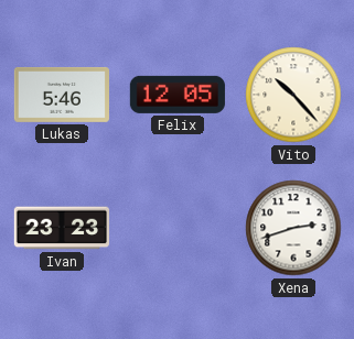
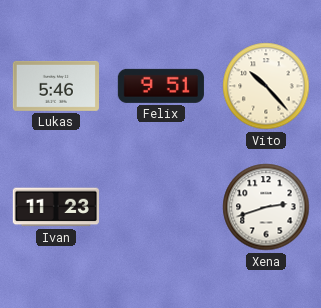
Felix: 12:05 -> 9:51 (161, 86)
Ivan: 23:23 -> 11:23 (56, 207)
